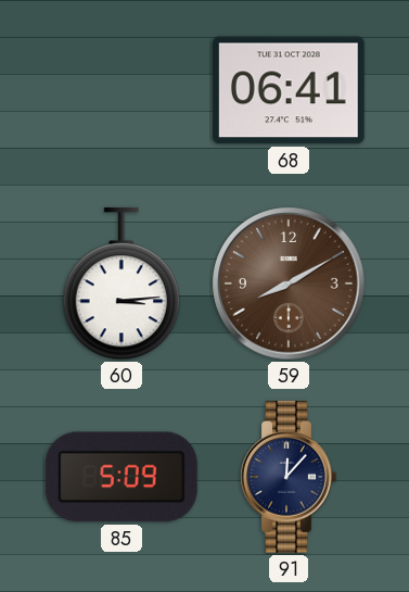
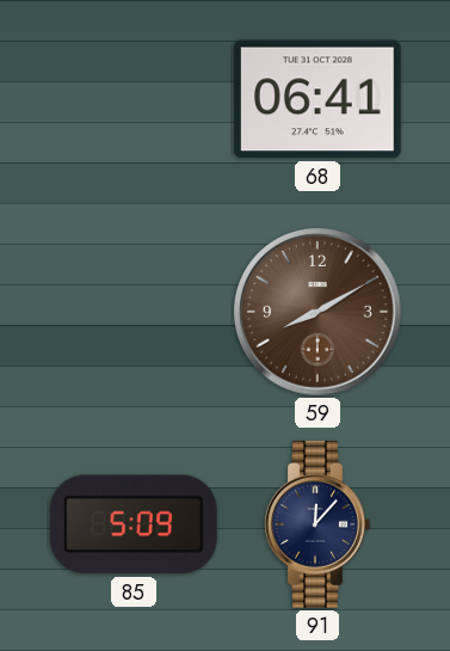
60: 3:14 -> none (122, 284)
